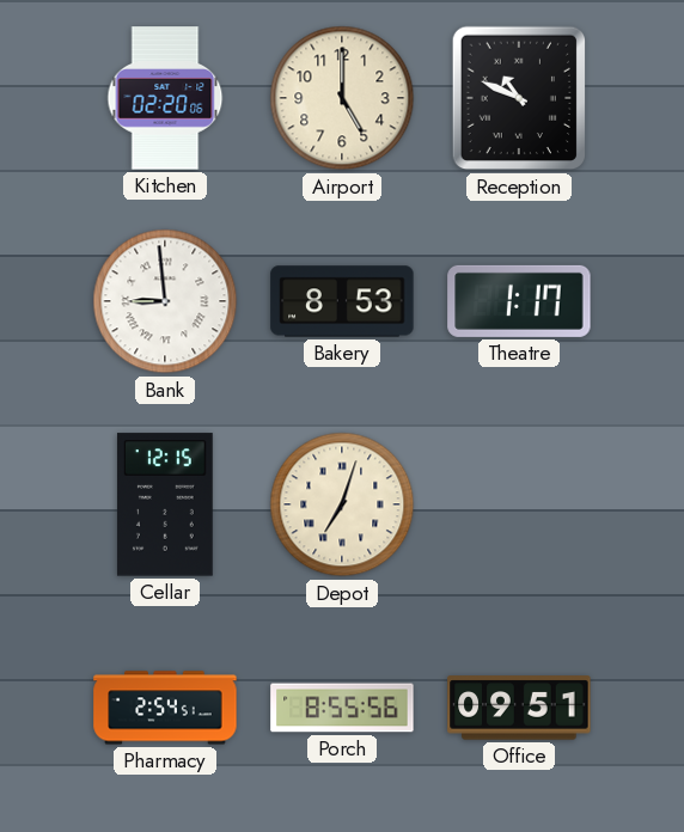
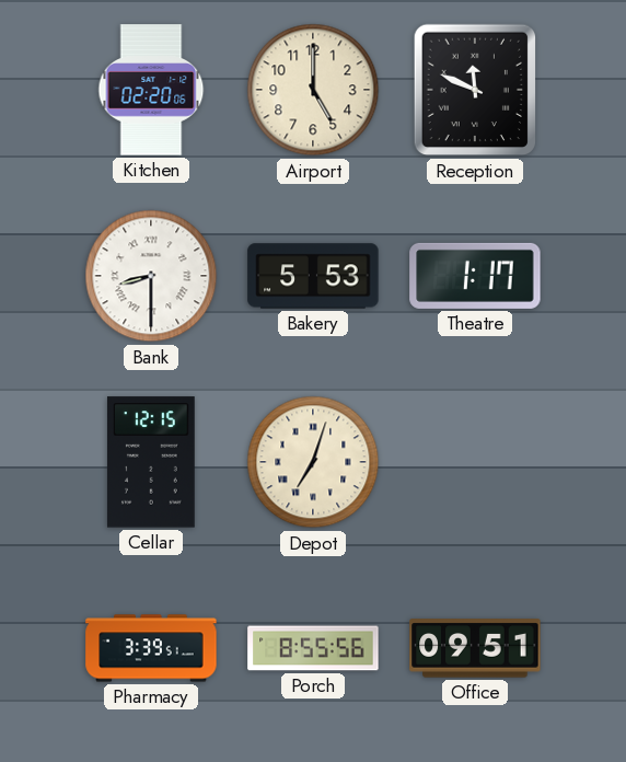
Reception: 10:49 -> 11:49 (474, 90)
Bank: 8:59 -> 8:30 (151, 276)
Bakery: 8:53 -> 5:53 (313, 276)
Pharmacy: 2:54 -> 3:39 (151, 648)
